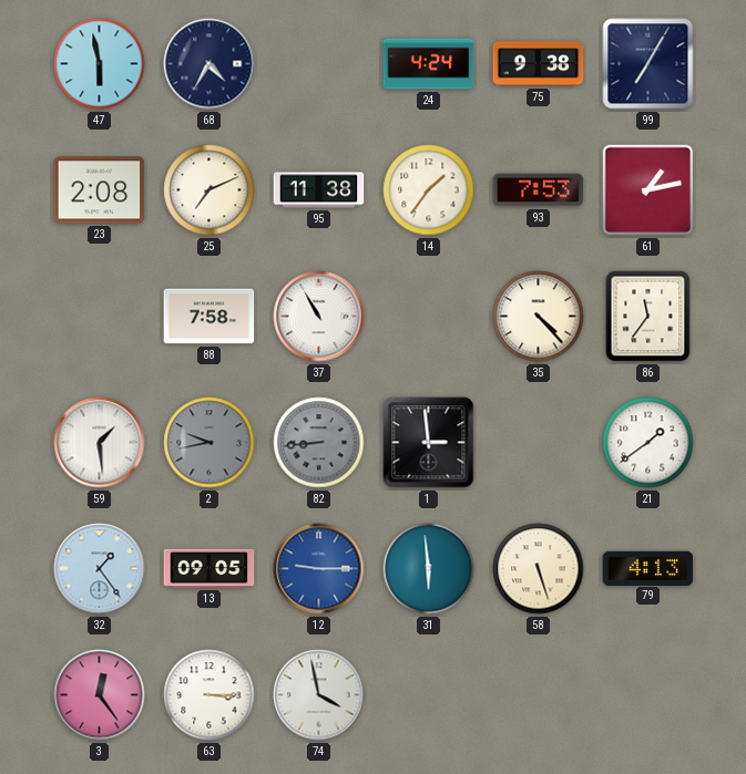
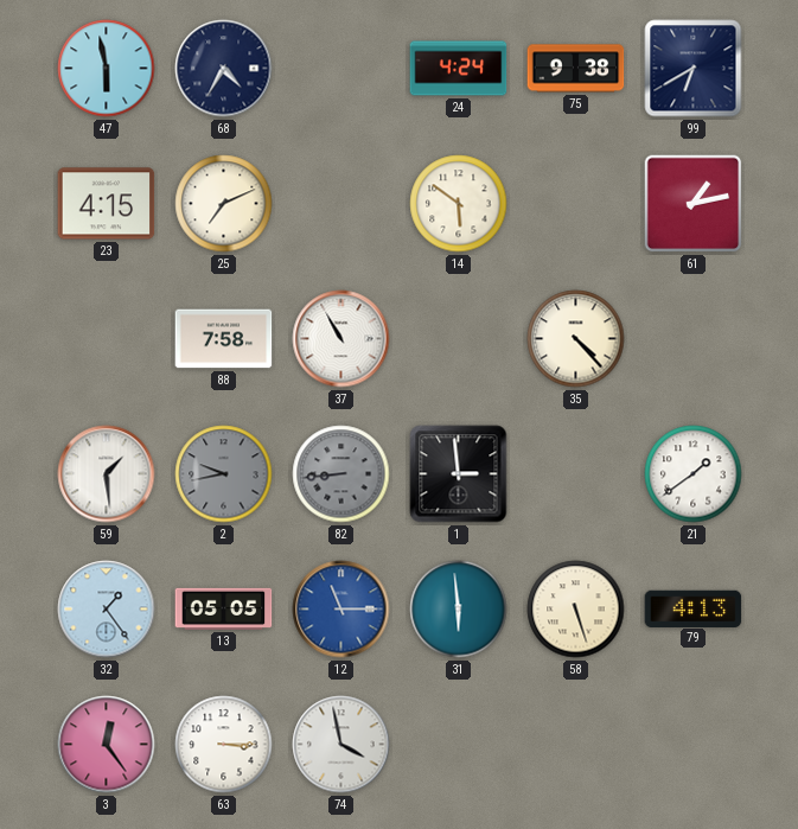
99: 7:05 -> 6:40 (694, 69)
23: 2:08 -> 4:15 (107, 204)
95: 11:38 -> none (319, 190)
14: 1:36 -> 5:51 (459, 204)
93: 7:53 -> none (539, 190)
86: 11:36 -> none (648, 317)
13: 09:05 -> 05:05 (224, 608)
12: 9:15 -> 11:15 (341, 610)
